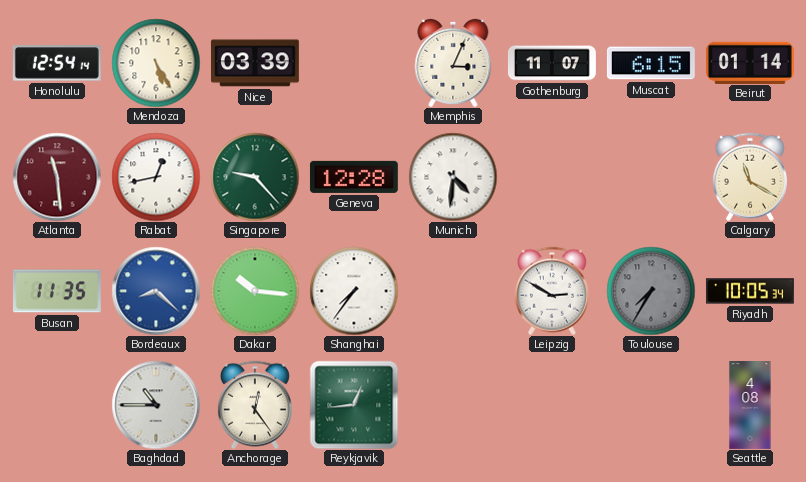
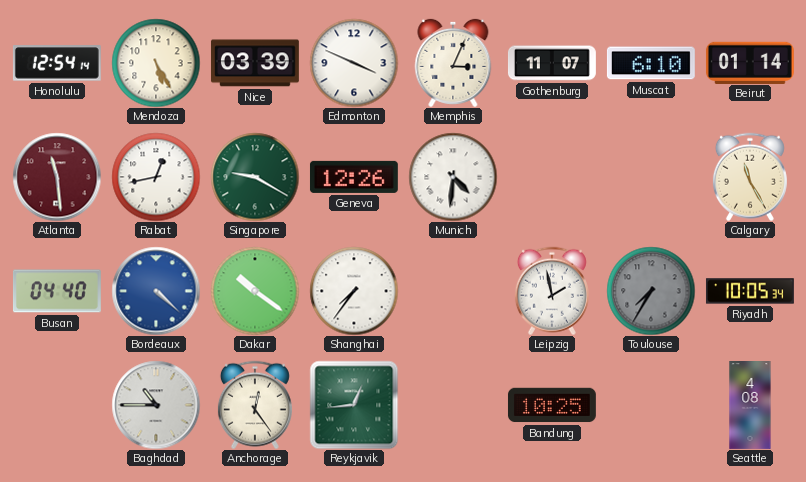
Edmonton: none -> 3:49 (354, 63)
Muscat: 6:15 -> 6:10 (651, 63)
Singapore: 9:23 -> 9:20 (255, 177)
Geneva: 12:28 -> 12:26 (354, 177)
Calgary: 11:20 -> 11:25 (750, 177)
Busan: 11:35 -> 04:40 (57, 291)
Bordeaux: 8:22 -> 4:22 (156, 291)
Dakar: 10:16 -> 10:21 (255, 291)
Leipzig: 2:50 -> 1:58 (552, 291)
Bandung: none -> 10:25 (552, 405)
